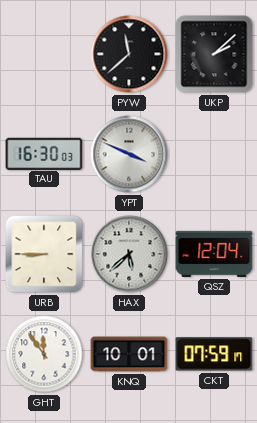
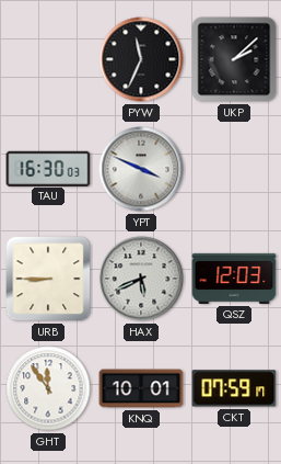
PYW: 11:38 -> 11:34 (141, 59)
HAX: 5:38 -> 5:41 (141, 279)
QSZ: 12:04 -> 12:03 (234, 279)
